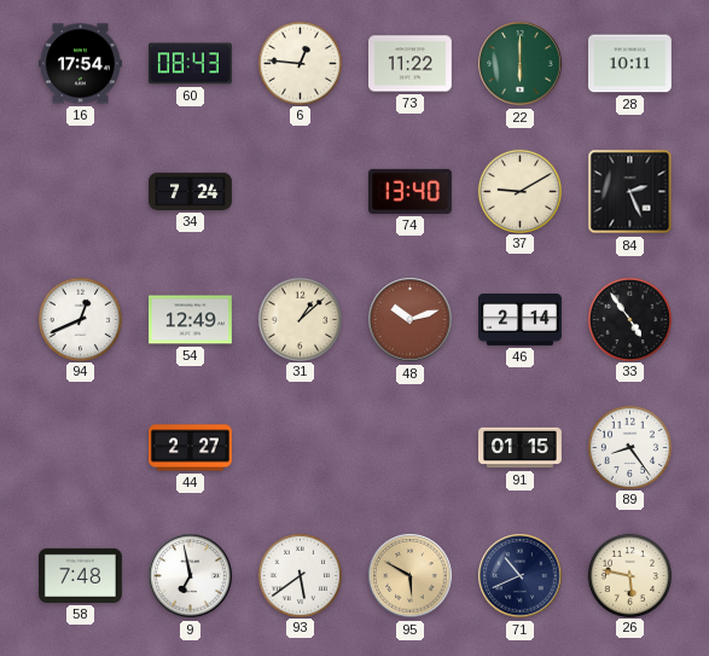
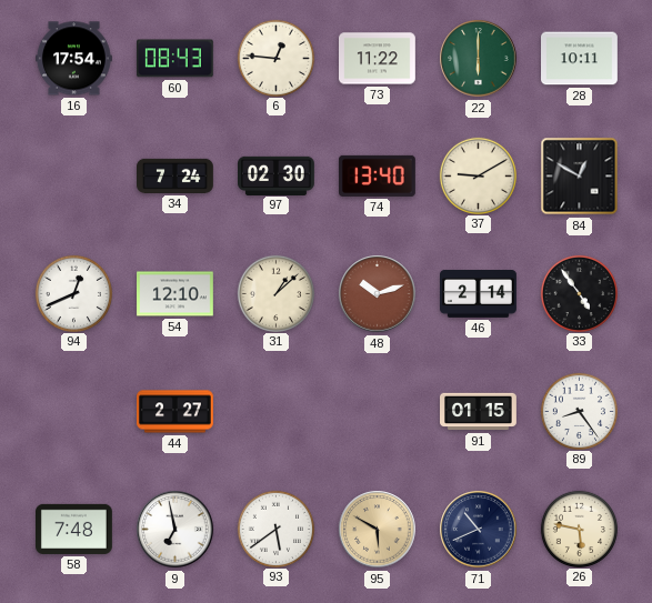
97: none -> 02:30 (277, 175)
84: 2:26 -> 12:50 (580, 177)
54: 12:49 -> 12:10 (175, 294)
